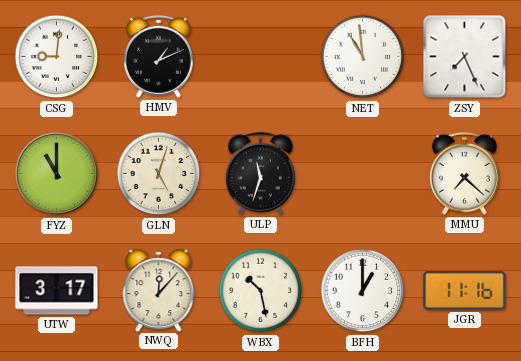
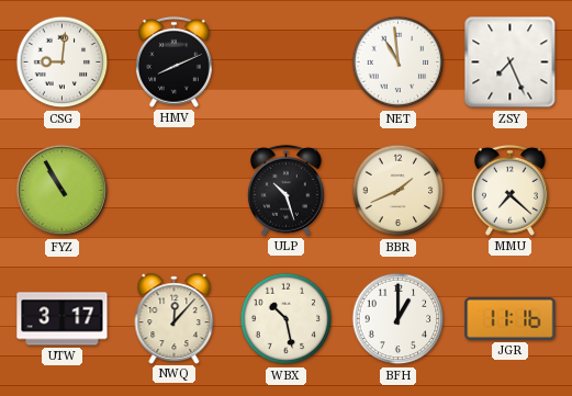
HMV: 1:11 -> 8:11 (173, 61)
FYZ: 11:00 -> 10:55 (63, 191)
GLN: 5:03 -> none (159, 174)
ULP: 11:33 -> 10:27 (285, 190)
BBR: none -> 1:41 (399, 191)
